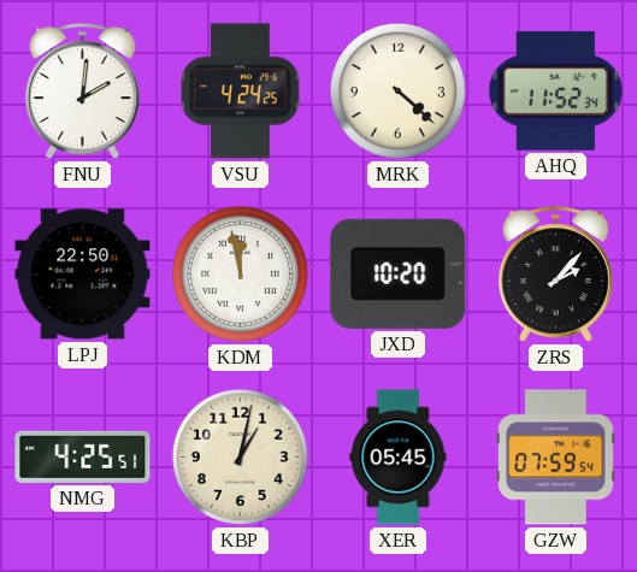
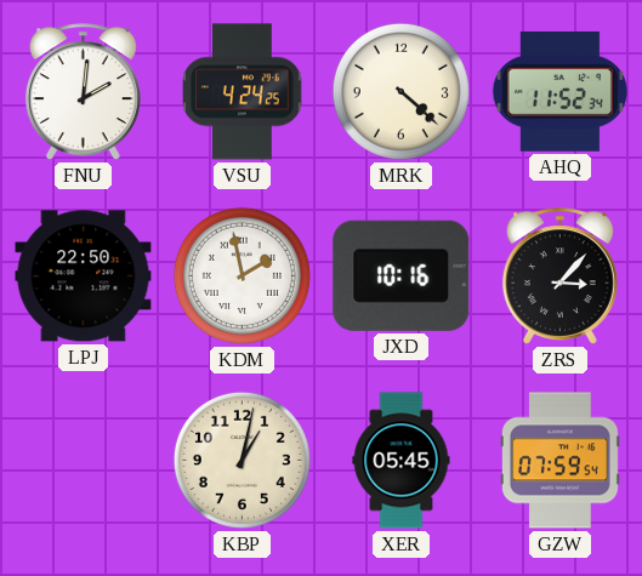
KDM: 11:58 -> 1:58 (242, 275)
JXD: 10:20 -> 10:16 (402, 275)
ZRS: 2:07 -> 3:07 (559, 276)
NMG: 4:25 -> none (83, 456)
